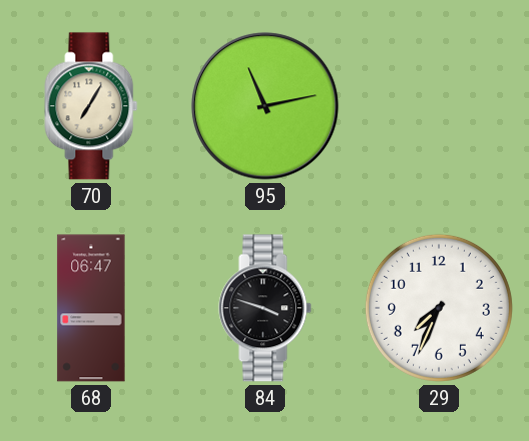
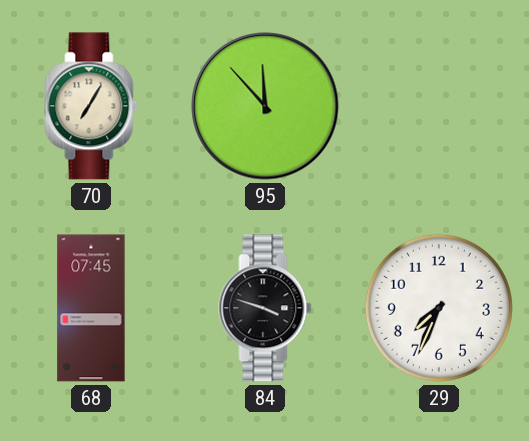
95: 11:13 -> 11:53 (265, 106)
68: 06:47 -> 07:45 (91, 308)
